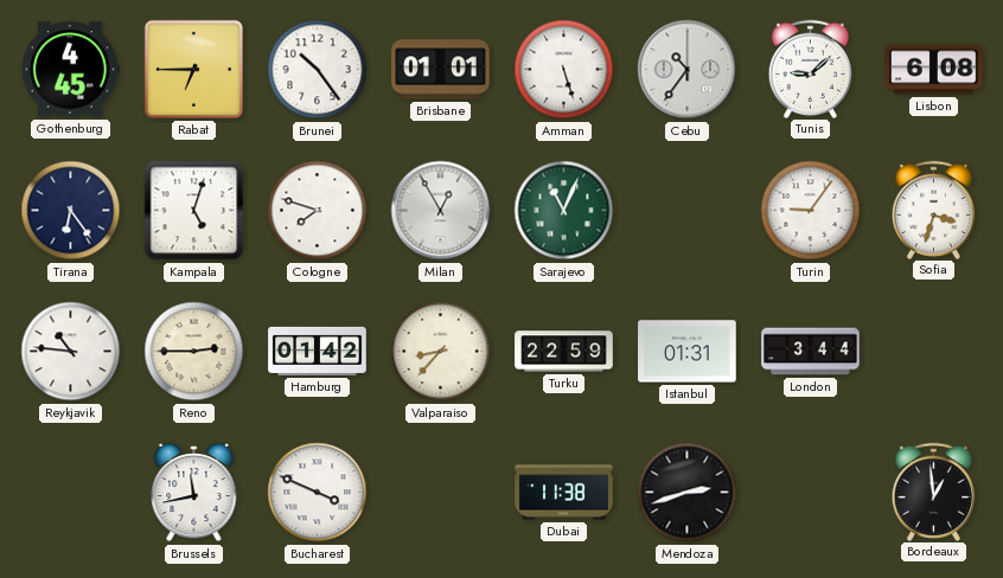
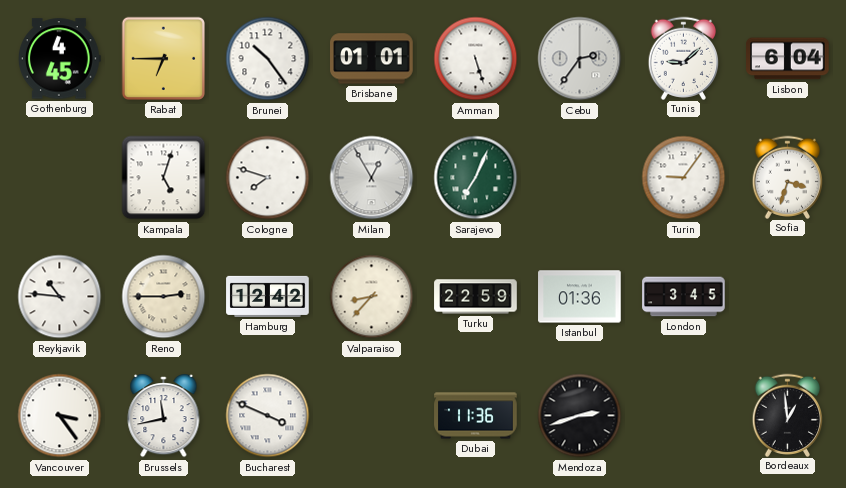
Cebu: 10:36 -> 2:36 (580, 59)
Lisbon: 6:08 -> 6:04 (788, 59)
Tirana: 6:24 -> none (71, 211)
Sarajevo: 11:04 -> 7:04 (476, 178)
Hamburg: 01:42 -> 12:42 (268, 296)
Istanbul: 01:31 -> 01:36 (580, 297)
London: 3:44 -> 3:45 (684, 297)
Vancouver: none -> 3:24 (60, 416)
Dubai: 11:38 -> 11:36 (476, 416)
